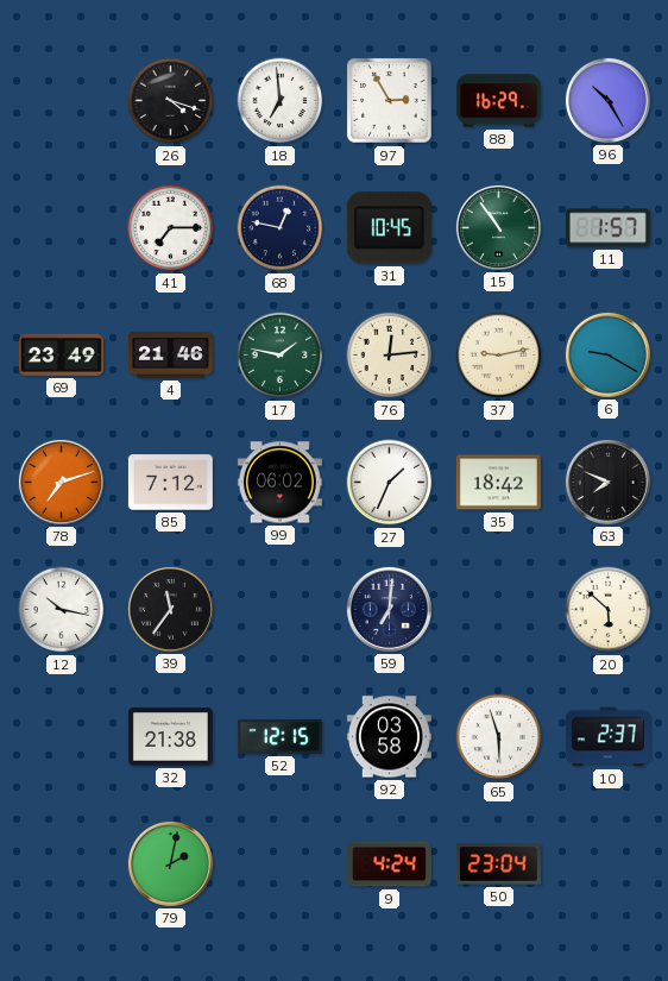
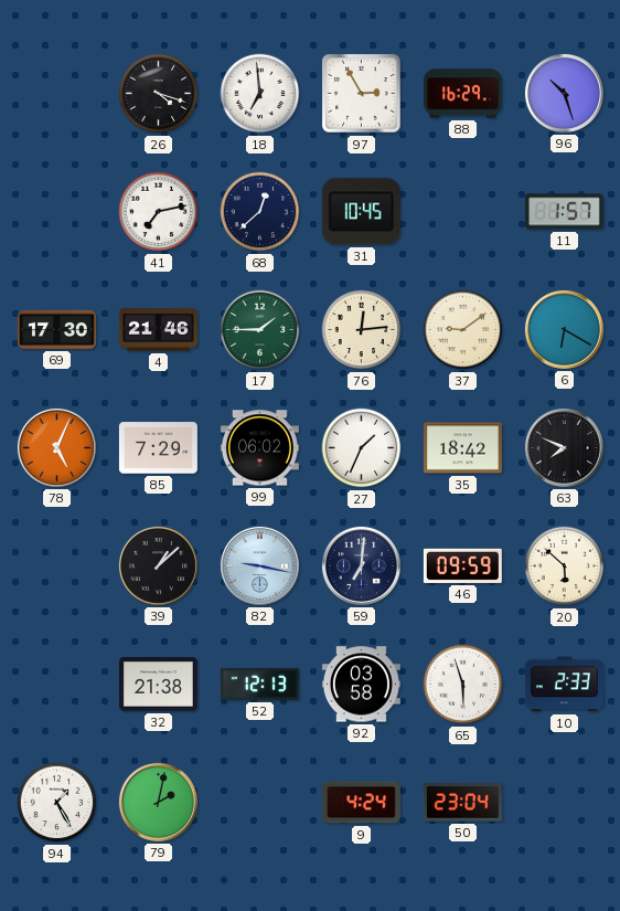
96: 10:25 -> 10:27 (564, 93)
41: 7:15 -> 7:13 (159, 212)
68: 12:47 -> 12:38 (260, 212)
15: 10:54 -> none (498, 227)
69: 23:49 -> 17:30 (56, 329)
17: 1:47 -> 1:45 (260, 330)
37: 9:13 -> 9:09 (463, 330)
6: 9:20 -> 6:20 (564, 329)
78: 7:12 -> 5:04 (56, 447)
85: 7:12 -> 7:29 (158, 448)
12: 10:17 -> none (62, 610)
39: 11:36 -> 1:08 (158, 565)
82: none -> 9:17 (259, 565)
46: none -> 09:59 (462, 565)
52: 12:15 -> 12:13 (259, 684)
10: 2:37 -> 2:33 (564, 685)
94: none -> 1:25 (57, 803)
